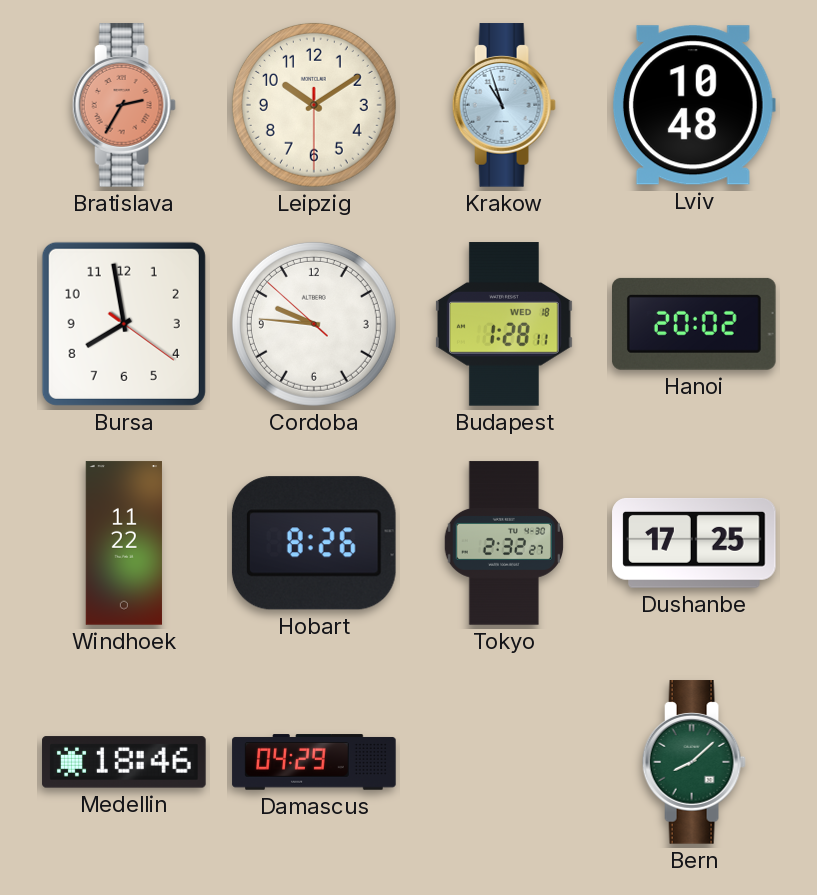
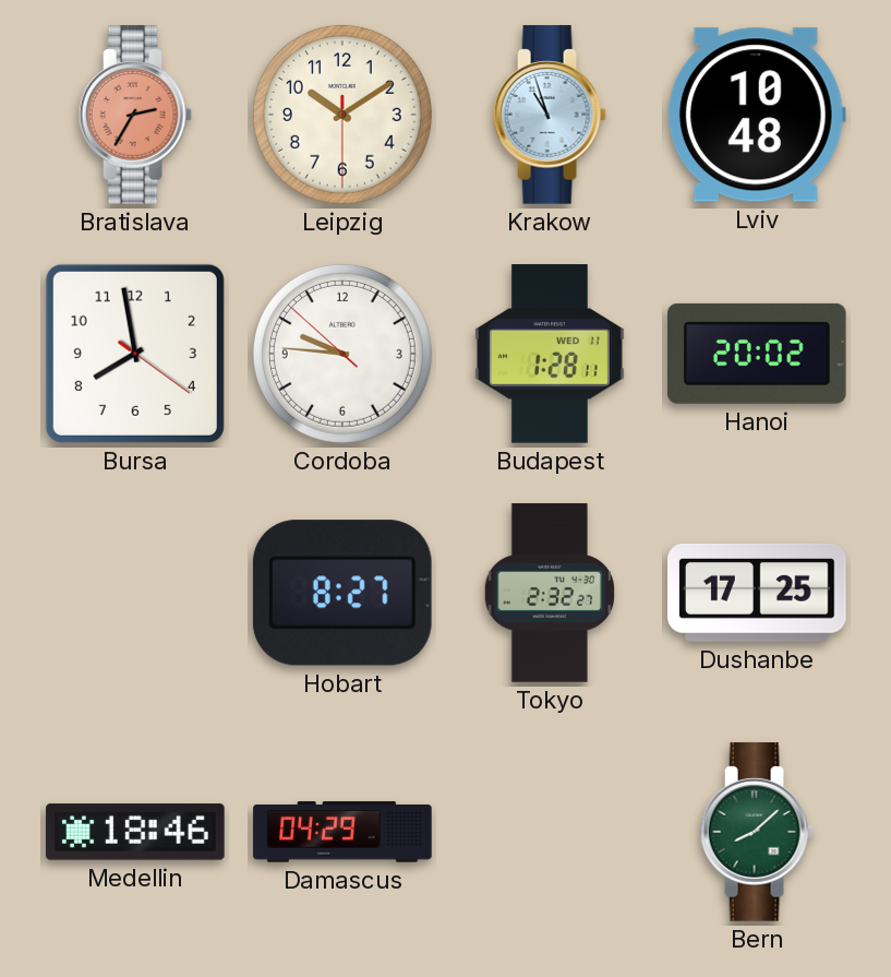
Budapest date: WED 18 -> WED 11 (550, 354)
Windhoek: 11:22 -> none (124, 543)
Hobart: 8:26 -> 8:27 (342, 593)
